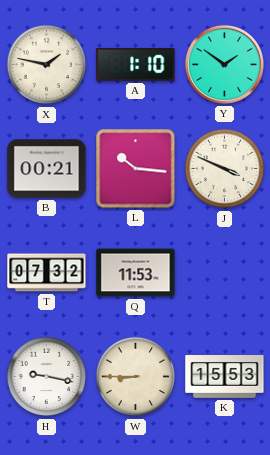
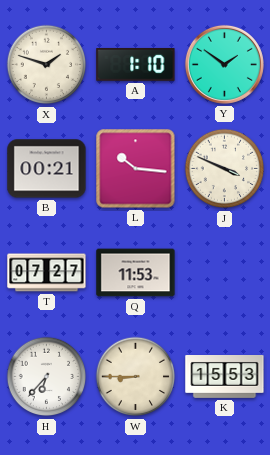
X: 1:47 -> 1:48 (47, 65)
T: 07:32 -> 07:27 (47, 273)
H: 9:17 -> 6:37 (47, 377)
